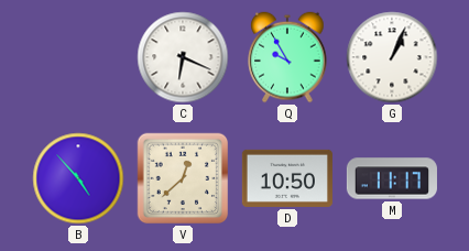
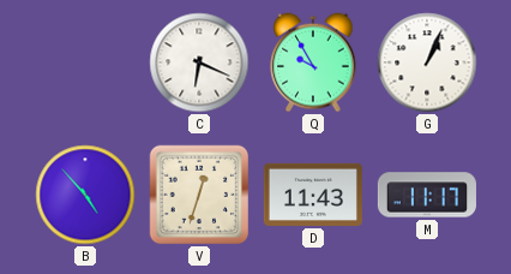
V: 12:38 -> 12:33 (199, 195)
D: 10:50 -> 11:43 (313, 195)
